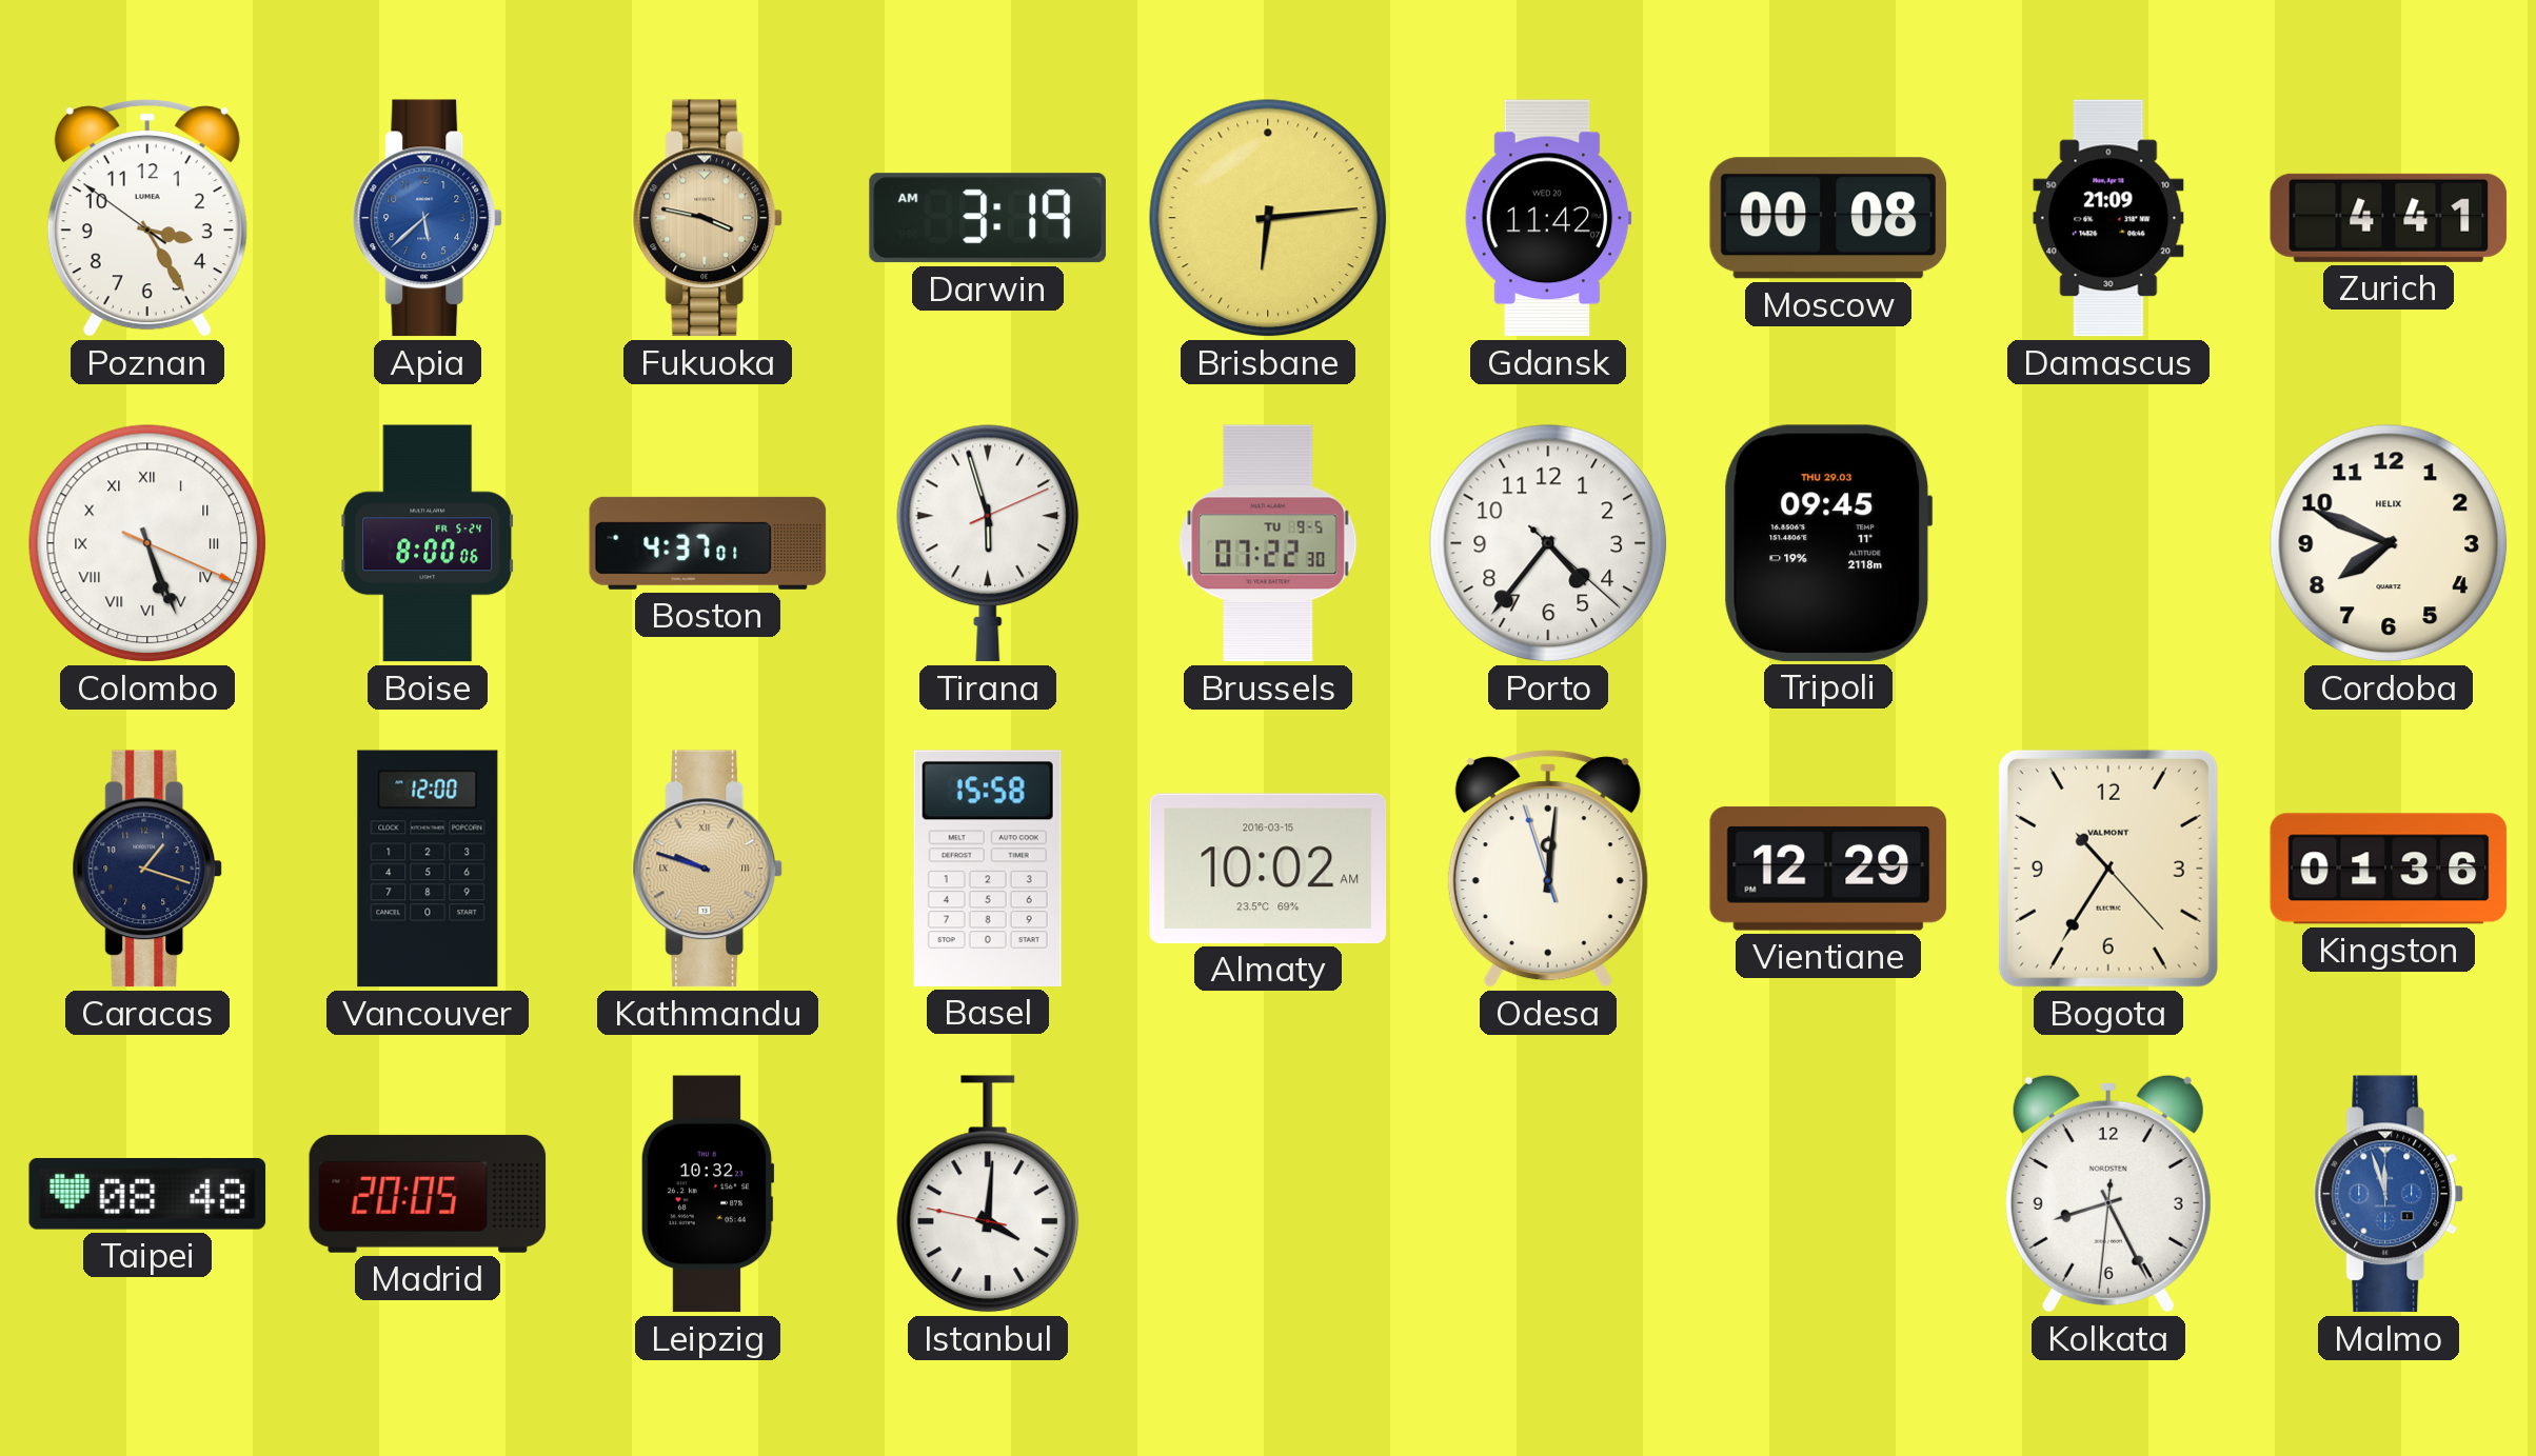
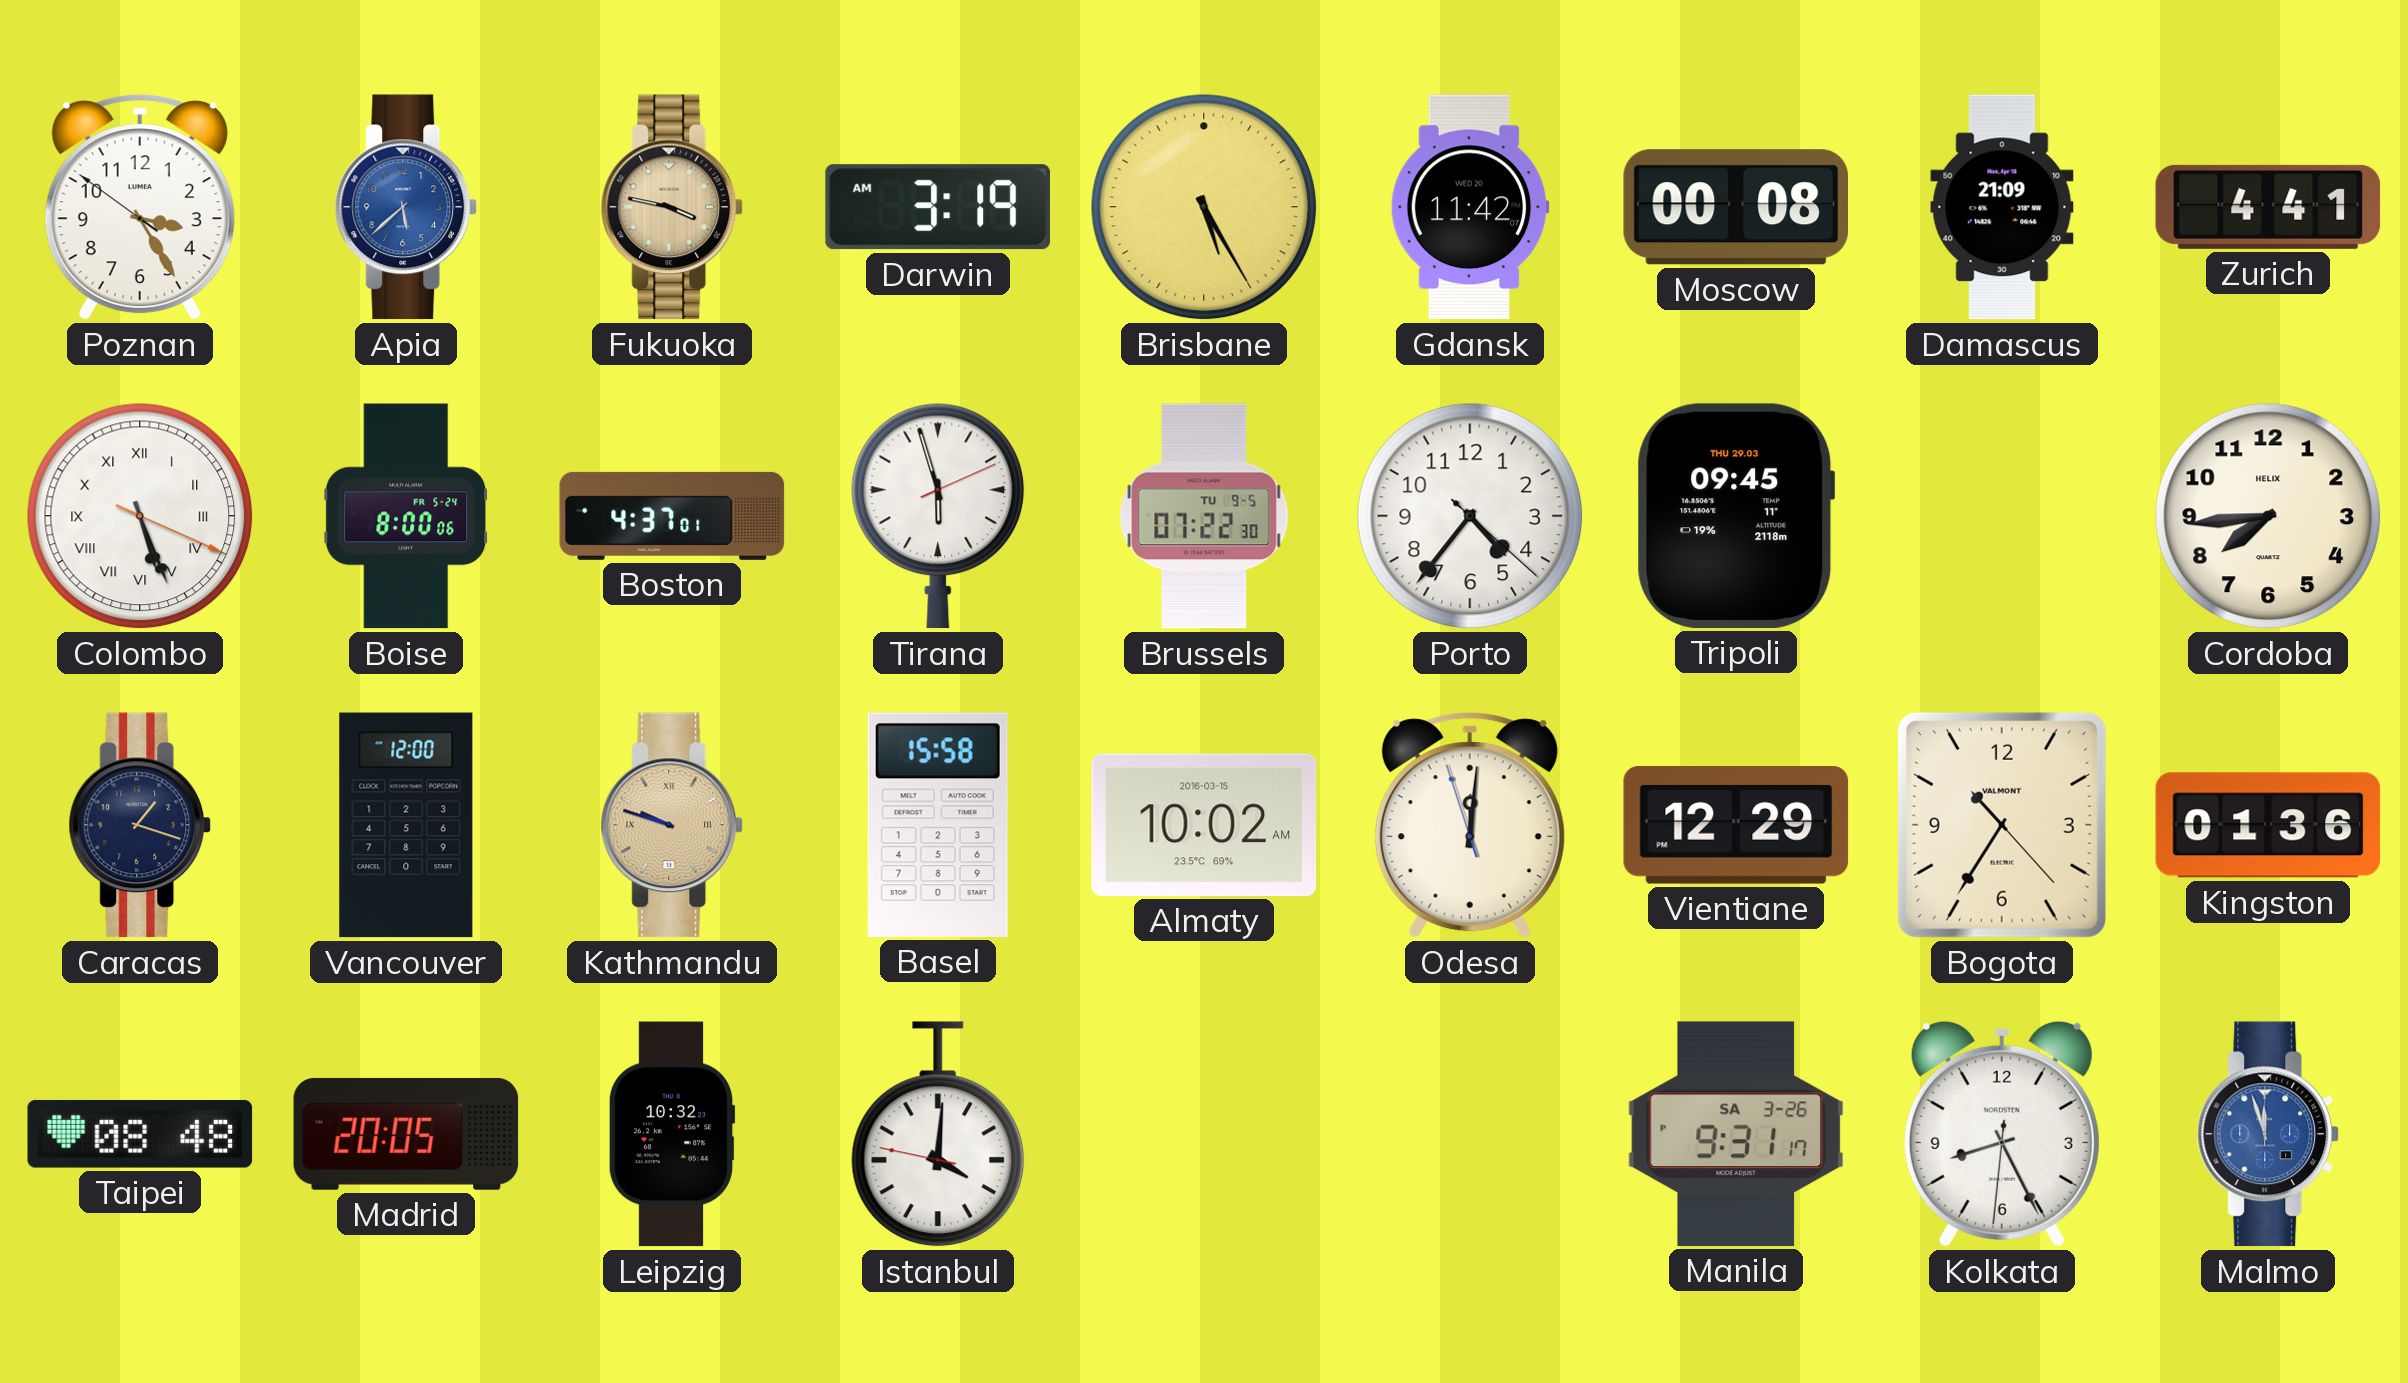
Brisbane: 6:14 -> 5:25 (1204, 207)
Cordoba: 7:49 -> 7:44 (2268, 516)
Manila: none -> 9:31 (1735, 1134)
